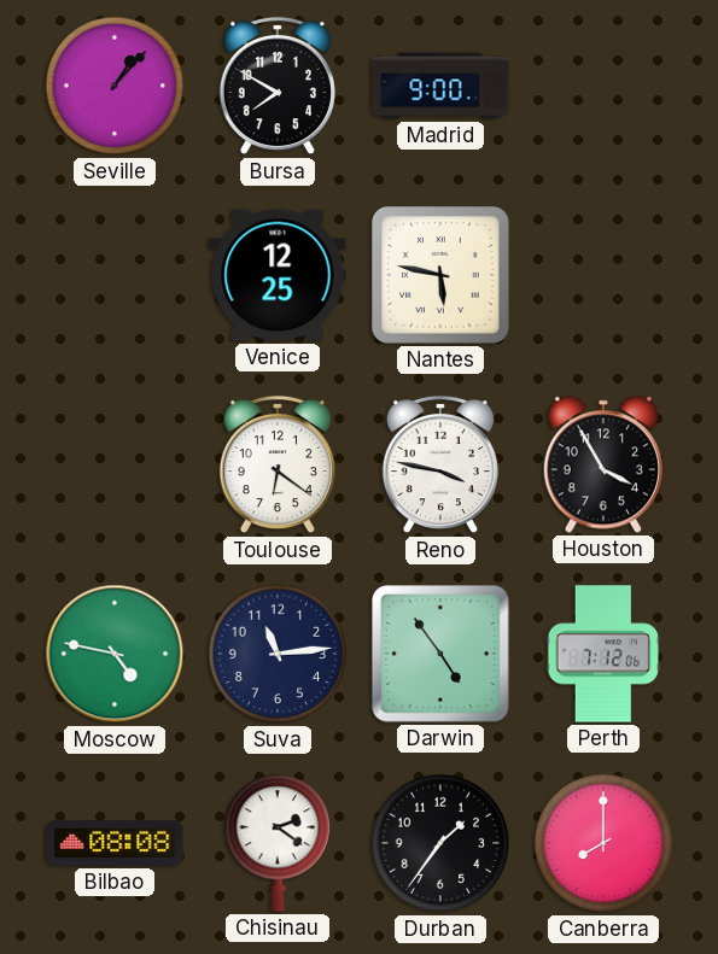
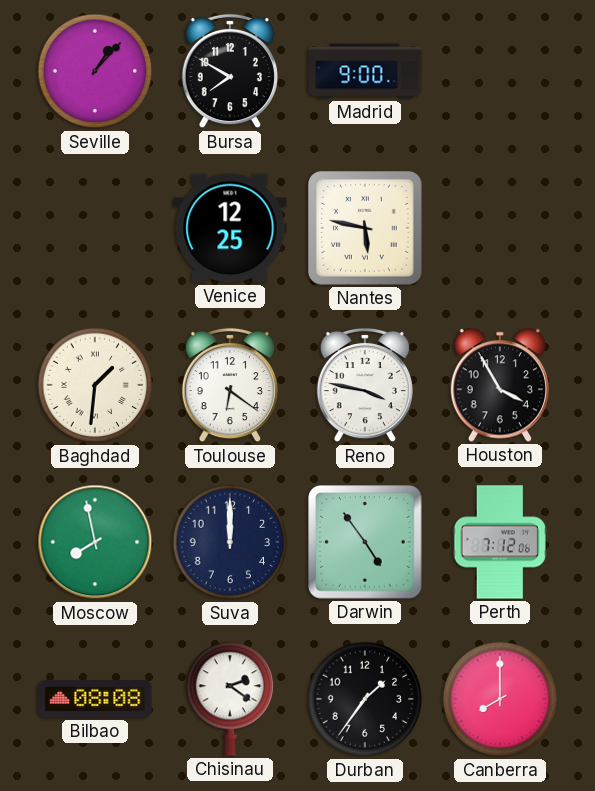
Baghdad: none -> 1:31 (95, 385)
Moscow: 4:47 -> 7:58 (95, 542)
Suva: 11:14 -> 12:00 (230, 542)
